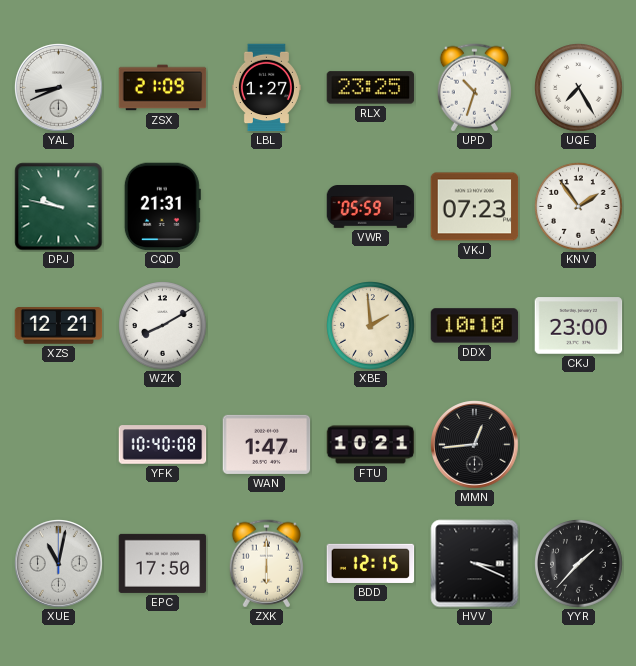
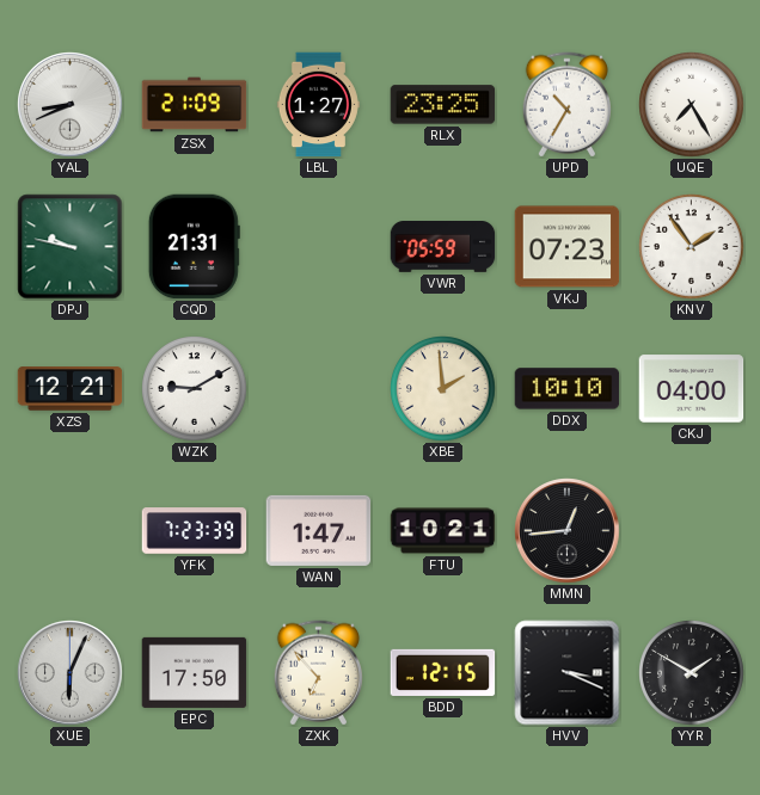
UPD: 10:33 -> 10:35 (566, 105)
WZK: 8:10 -> 9:10 (195, 389)
CKJ: 23:00 -> 04:00 (692, 389)
YFK: 10:40 -> 7:23 (195, 531)
XUE: 11:02 -> 6:04 (71, 673)
ZXK: 6:00 -> 6:53 (318, 673)
YYR: 1:37 -> 1:50 (692, 673)
